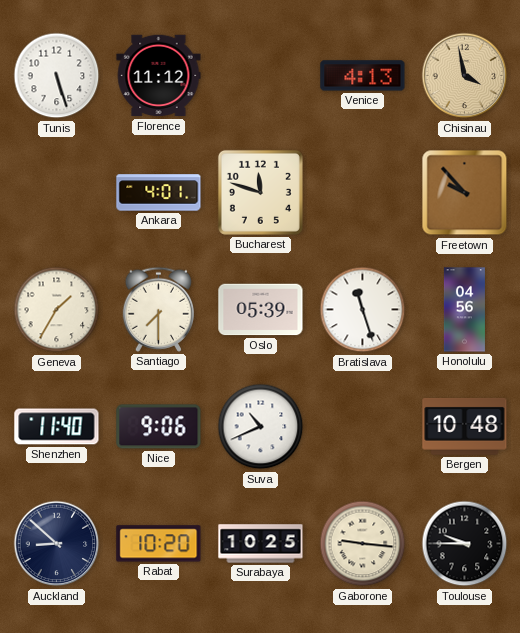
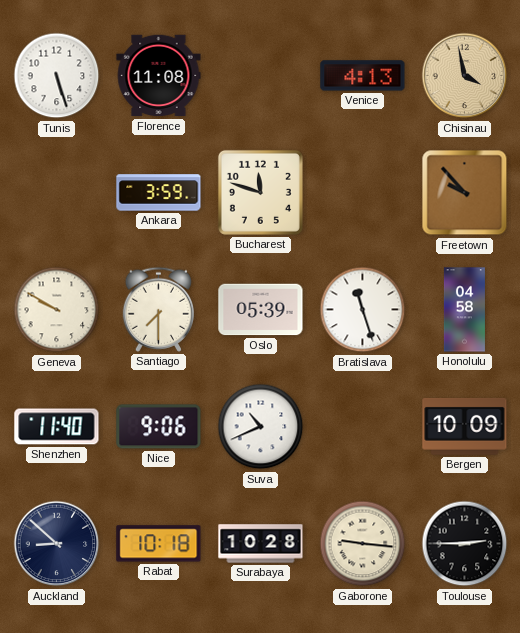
Florence: 11:12 -> 11:08 (159, 76)
Ankara: 4:01 -> 3:59 (159, 193)
Geneva: 1:35 -> 9:50 (57, 310)
Honolulu: 04:56 -> 04:58 (464, 310)
Bergen: 10:48 -> 10:09 (465, 426)
Rabat: 10:20 -> 10:18 (159, 544)
Surabaya: 10:25 -> 10:28 (261, 544)
Toulouse: 9:45 -> 2:45 (465, 544)
